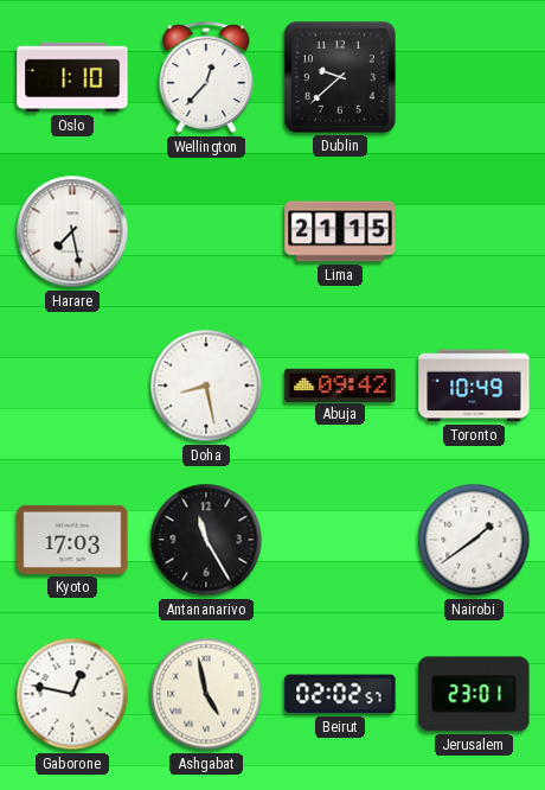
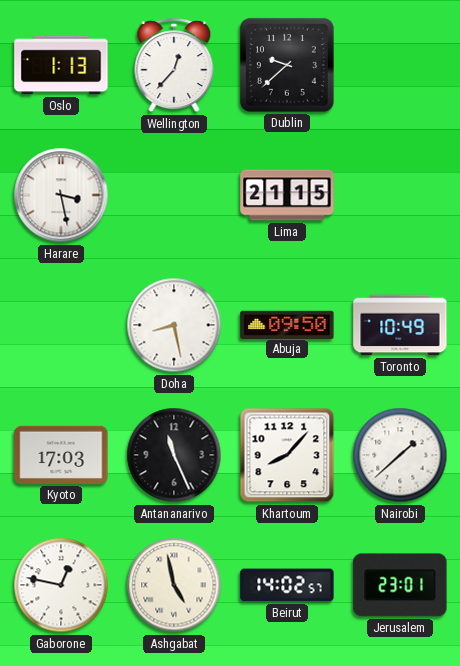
Oslo: 1:10 -> 1:13 (61, 65)
Harare: 7:28 -> 3:28 (61, 195)
Abuja: 09:42 -> 09:50 (287, 324)
Antananarivo: 11:25 -> 11:26 (174, 455)
Khartoum: none -> 8:07 (287, 455)
Nairobi: 1:39 -> 1:38 (400, 455)
Beirut: 02:02 -> 14:02 (287, 585)
